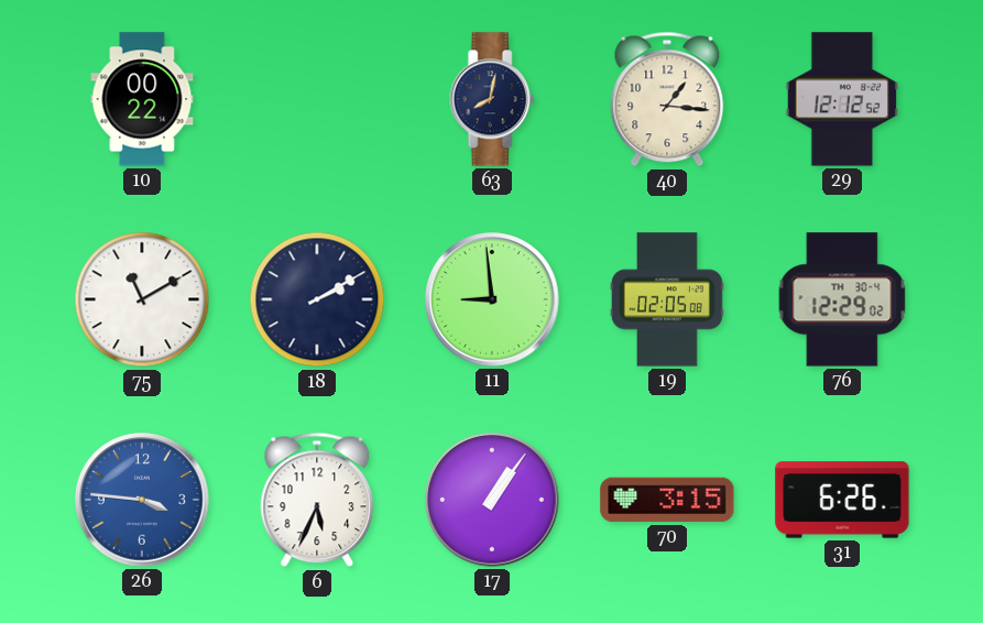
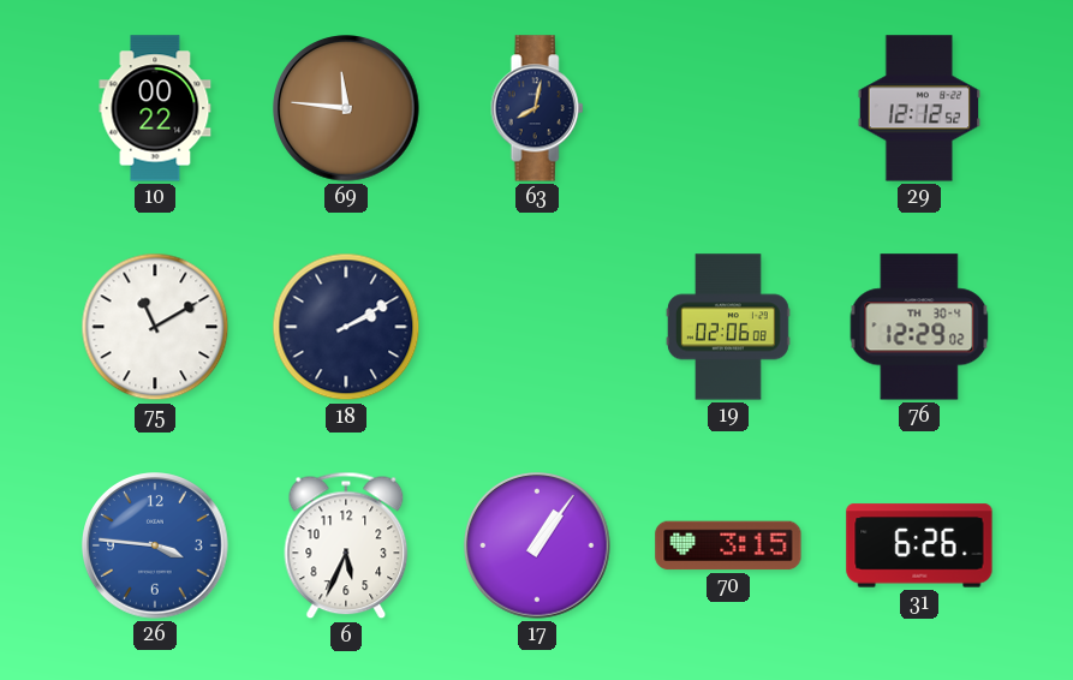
69: none -> 11:46 (346, 108)
40: 1:16 -> none (667, 99)
11: 8:59 -> none (492, 299)
19: 02:05 -> 02:06 (728, 327)
